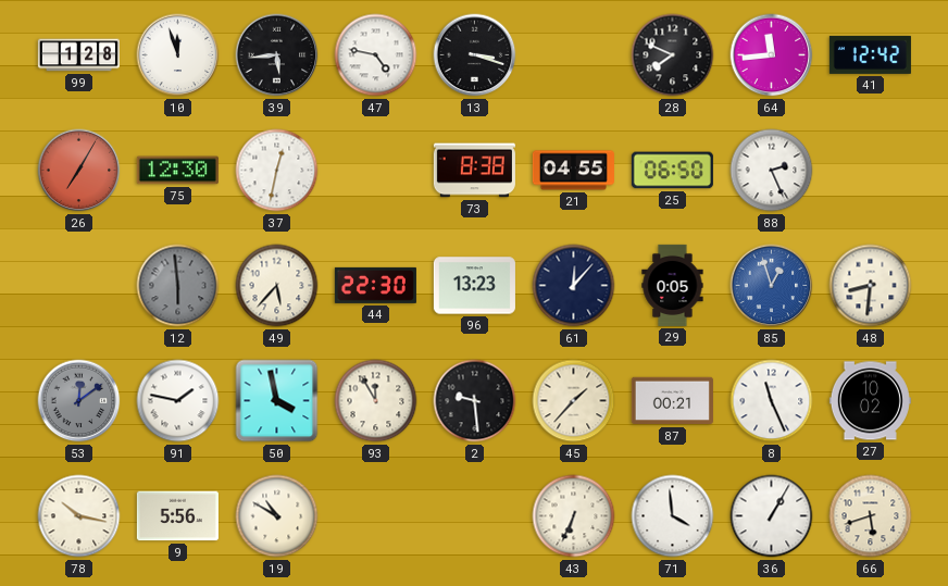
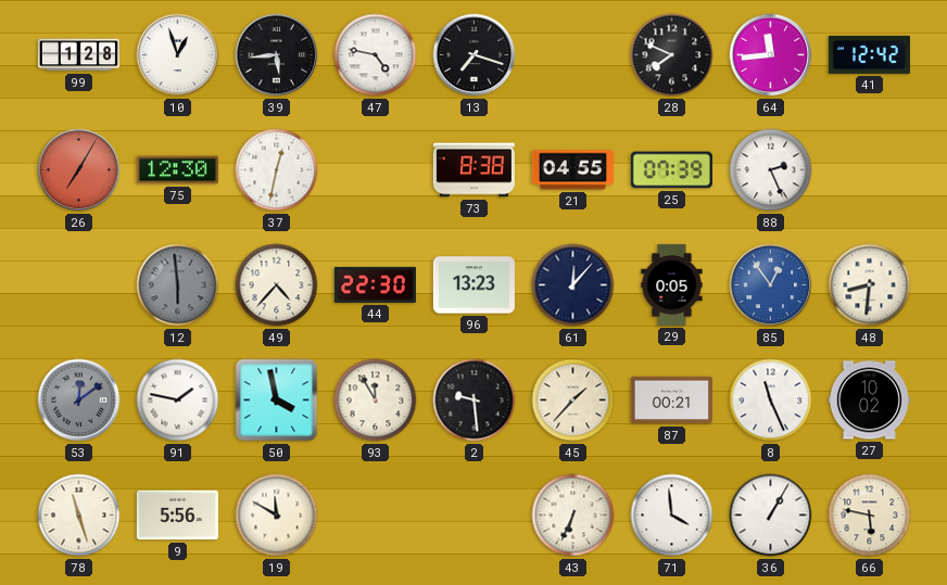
10: 11:57 -> 12:57 (178, 55)
13: 3:18 -> 7:18 (475, 55)
25: 06:50 -> 07:39 (671, 170)
49: 5:37 -> 4:37 (277, 285)
85: 12:57 -> 12:54 (771, 285)
78: 10:17 -> 11:27 (79, 516)
19: 10:50 -> 11:50 (277, 516)
66: 5:42 -> 5:47 (870, 516)
